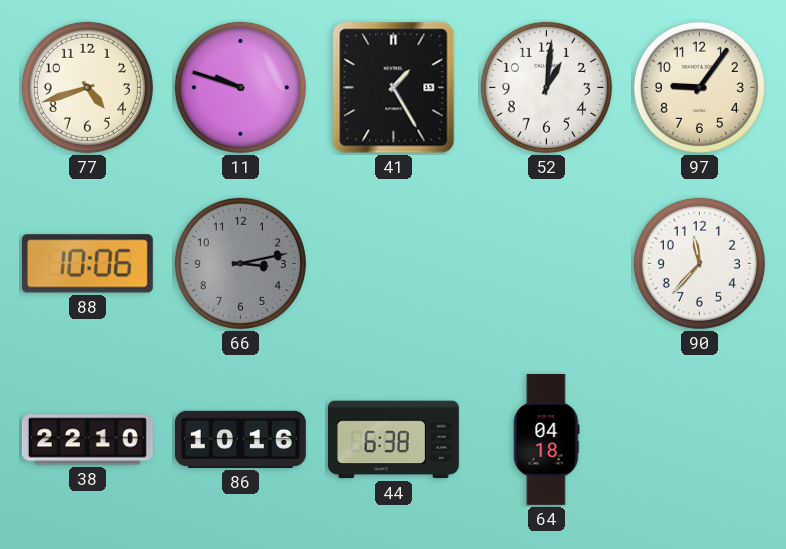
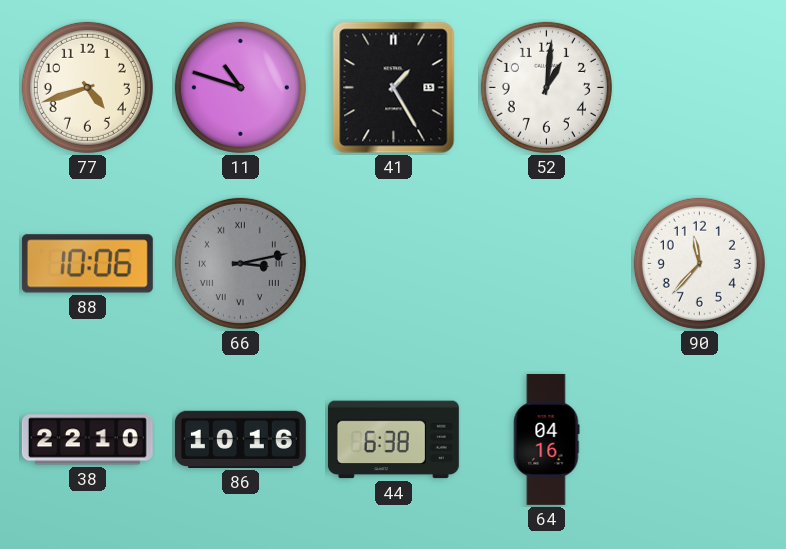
11: 9:48 -> 10:48 (240, 87)
97: 9:06 -> none (699, 87)
66 numerals: Arabic -> Roman (240, 263)
64: 04:18 -> 04:16 (546, 439)
